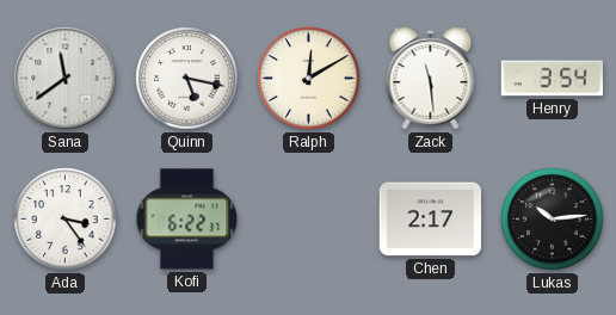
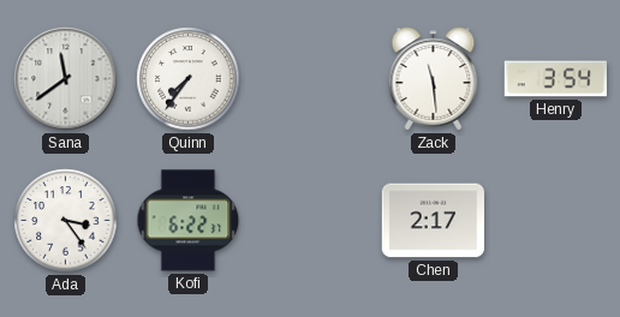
Quinn: 5:17 -> 7:36 (189, 79)
Ralph: 12:10 -> none (309, 79)
Lukas: 10:14 -> none (553, 220)
